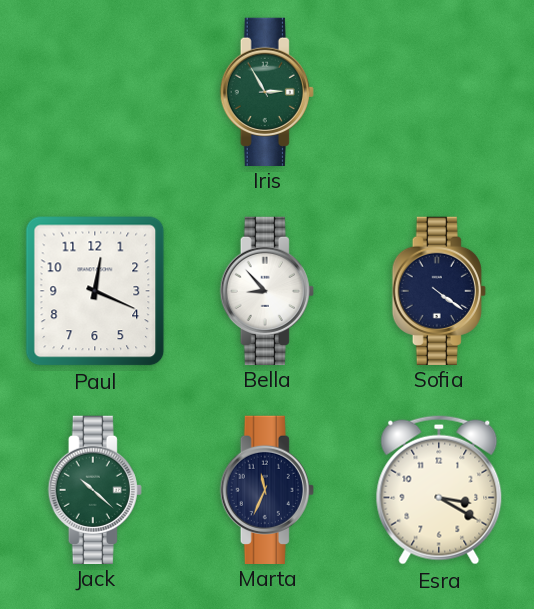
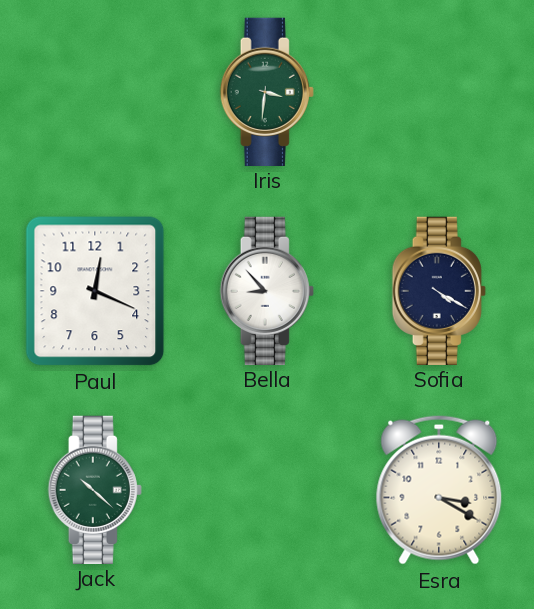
Iris: 2:55 -> 3:31 (267, 91)
Sofia: 4:21 -> 4:20 (439, 290)
Marta: 11:34 -> none (267, 489)
